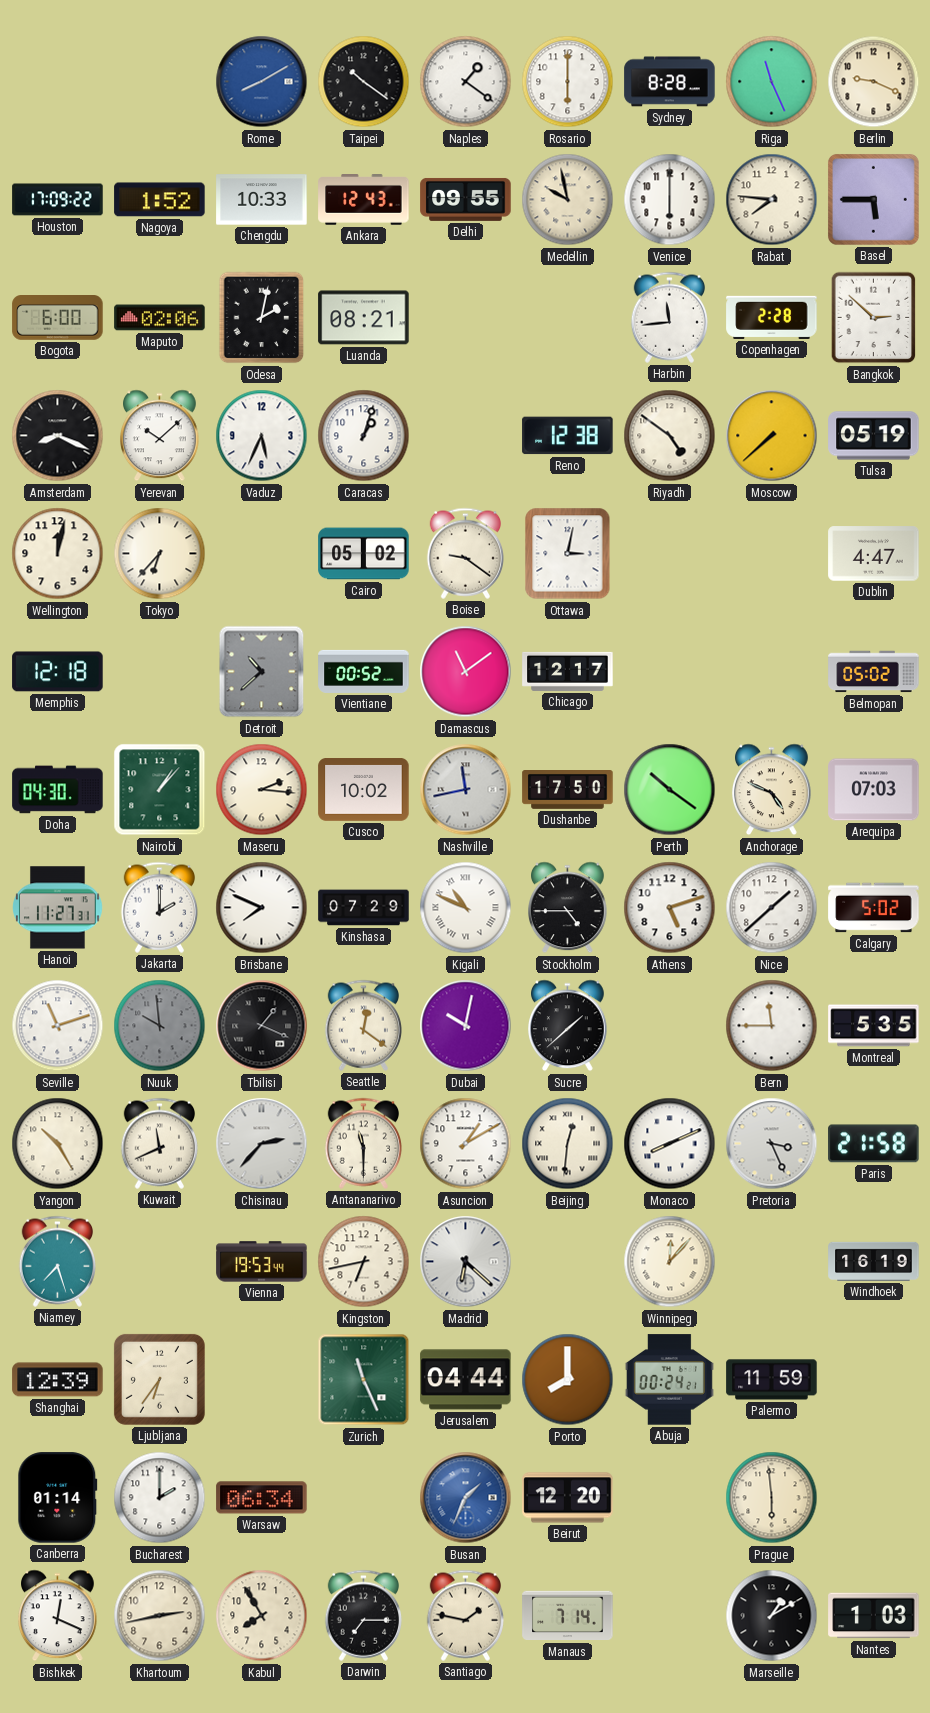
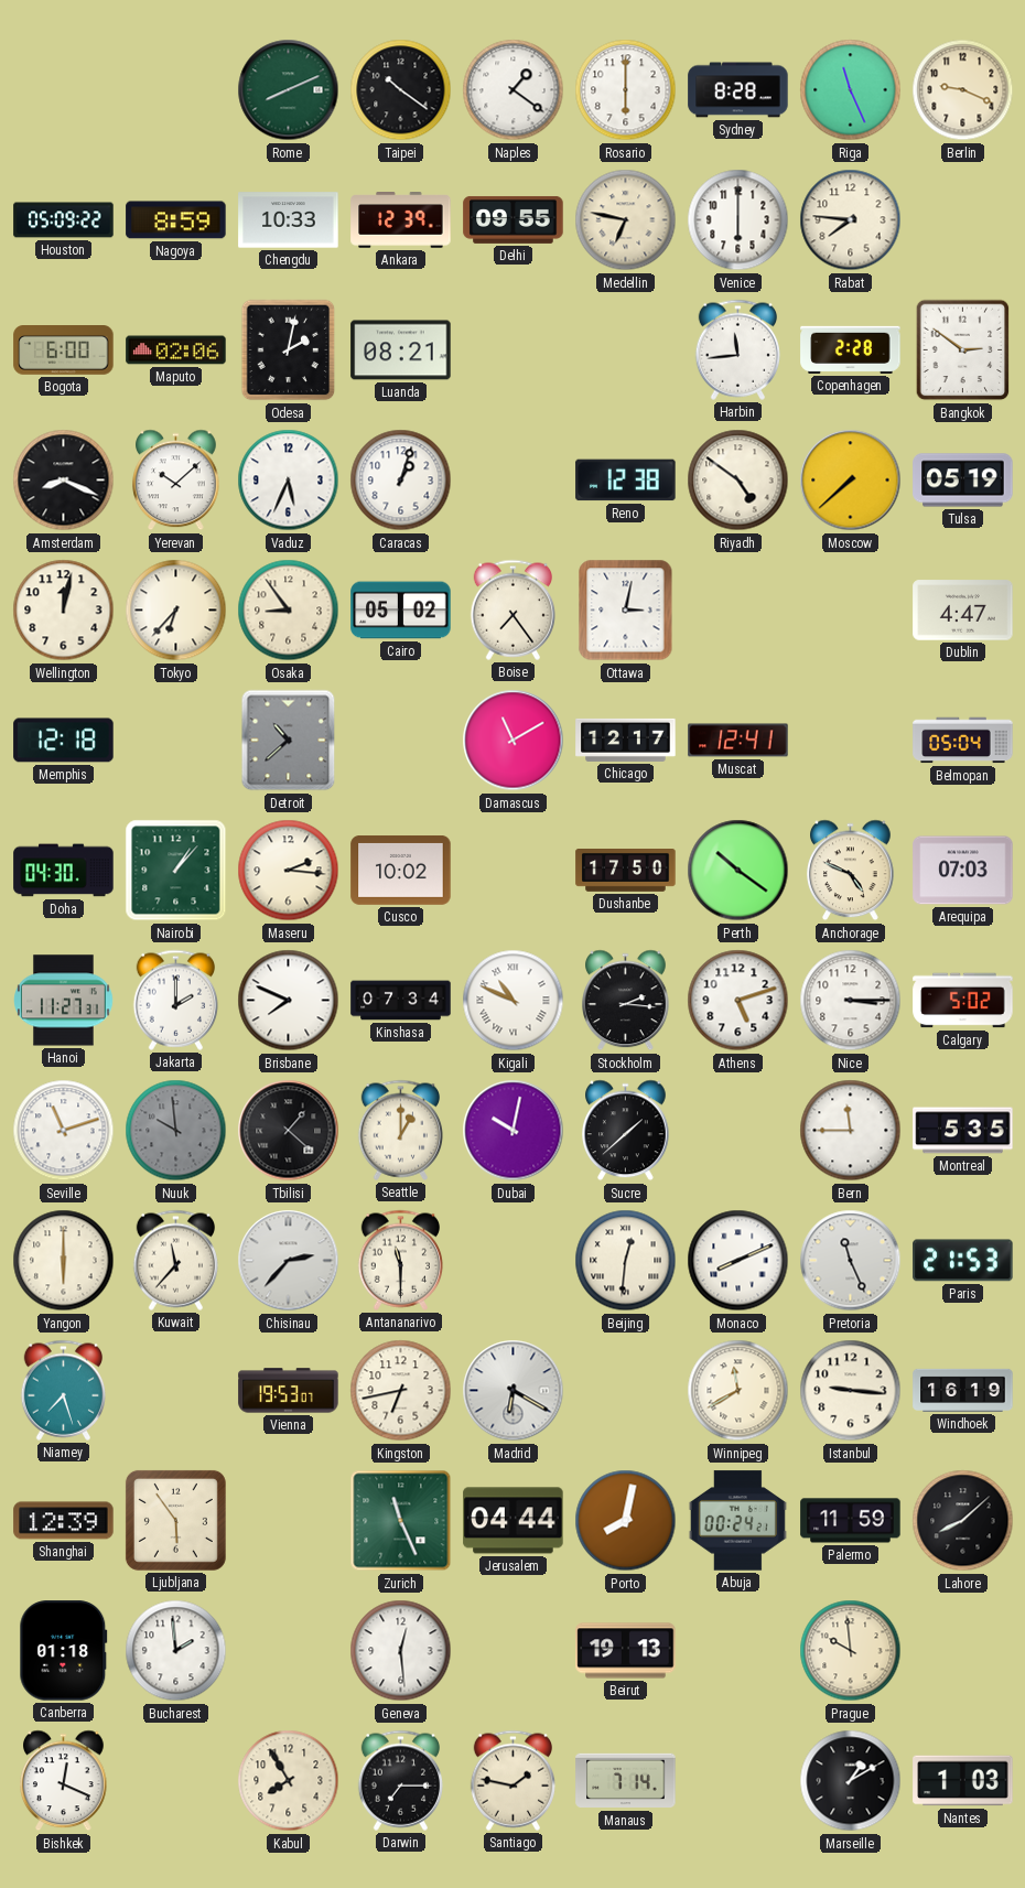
Rome: 8:10 -> 8:11 (289, 90)
Rome dial: blue -> green (289, 90)
Houston: 17:09 -> 05:09 (64, 220)
Nagoya: 1:52 -> 8:59 (176, 220)
Ankara: 12:43 -> 12:39 (401, 220)
Medellin: 9:58 -> 6:47 (626, 220)
Basel: 5:45 -> none (873, 199)
Bangkok: 2:52 -> 2:51 (963, 350)
Osaka: none -> 8:54 (289, 611)
Boise: 9:21 -> 7:24 (512, 609)
Vientiane: 00:52 -> none (364, 671)
Damascus: 11:09 -> 11:10 (514, 741)
Muscat: none -> 12:41 (738, 741)
Belmopan: 05:02 -> 05:04 (963, 741)
Nashville: 11:43 -> none (466, 790)
Kinshasa: 07:29 -> 07:34 (401, 1001)
Stockholm: 4:45 -> 2:16 (626, 1001)
Nice: 1:38 -> 3:15 (851, 1001)
Tbilisi: 1:19 -> 1:22 (289, 1131)
Seattle: 12:21 -> 1:00 (400, 1130)
Yangon: 10:25 -> 6:00 (64, 1261)
Kuwait: 11:41 -> 11:37 (175, 1260)
Asuncion: 1:10 -> none (466, 1144)
Pretoria: 3:26 -> 11:26 (851, 1261)
Paris: 21:58 -> 21:53 (963, 1261)
Vienna: 19:53:44 -> 19:53:07 (289, 1391)
Madrid: 6:22 -> 6:20 (514, 1391)
Winnipeg: 12:07 -> 11:40 (738, 1391)
Istanbul: none -> 9:16 (851, 1391)
Ljubljana: 6:36 -> 5:54 (175, 1520)
Porto: 8:00 -> 8:02 (626, 1521)
Lahore: none -> 8:08 (963, 1521)
Canberra: 01:14 -> 01:18 (64, 1651)
Bucharest: 2:00 -> 1:59 (176, 1651)
Warsaw: 06:34 -> none (262, 1498)
Geneva: none -> 12:29 (401, 1651)
Busan: 1:34 -> none (466, 1498)
Beirut: 12:20 -> 19:13 (626, 1651)
Prague: 5:59 -> 9:59 (851, 1651)
Khartoum: 2:43 -> none (160, 1616)
